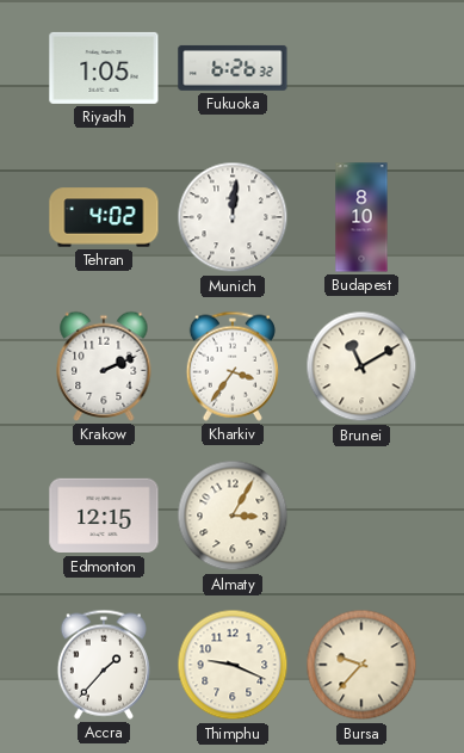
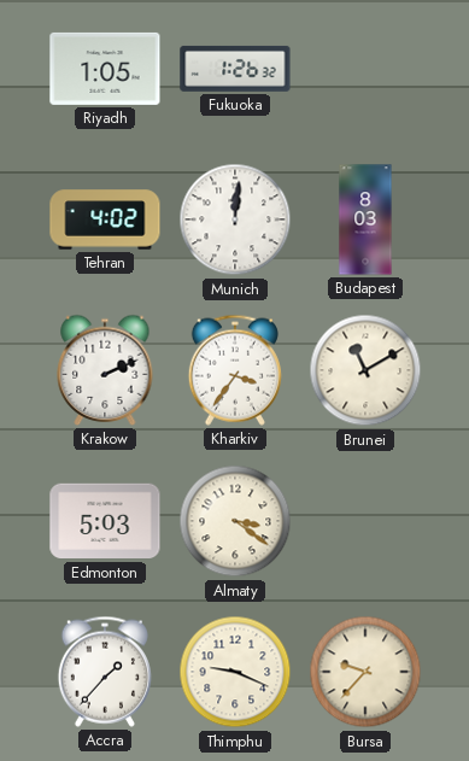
Fukuoka: 6:26 -> 1:26 (235, 69)
Budapest: 8:10 -> 8:03 (365, 219)
Edmonton: 12:15 -> 5:03 (105, 521)
Almaty: 3:05 -> 3:21 (235, 521)
